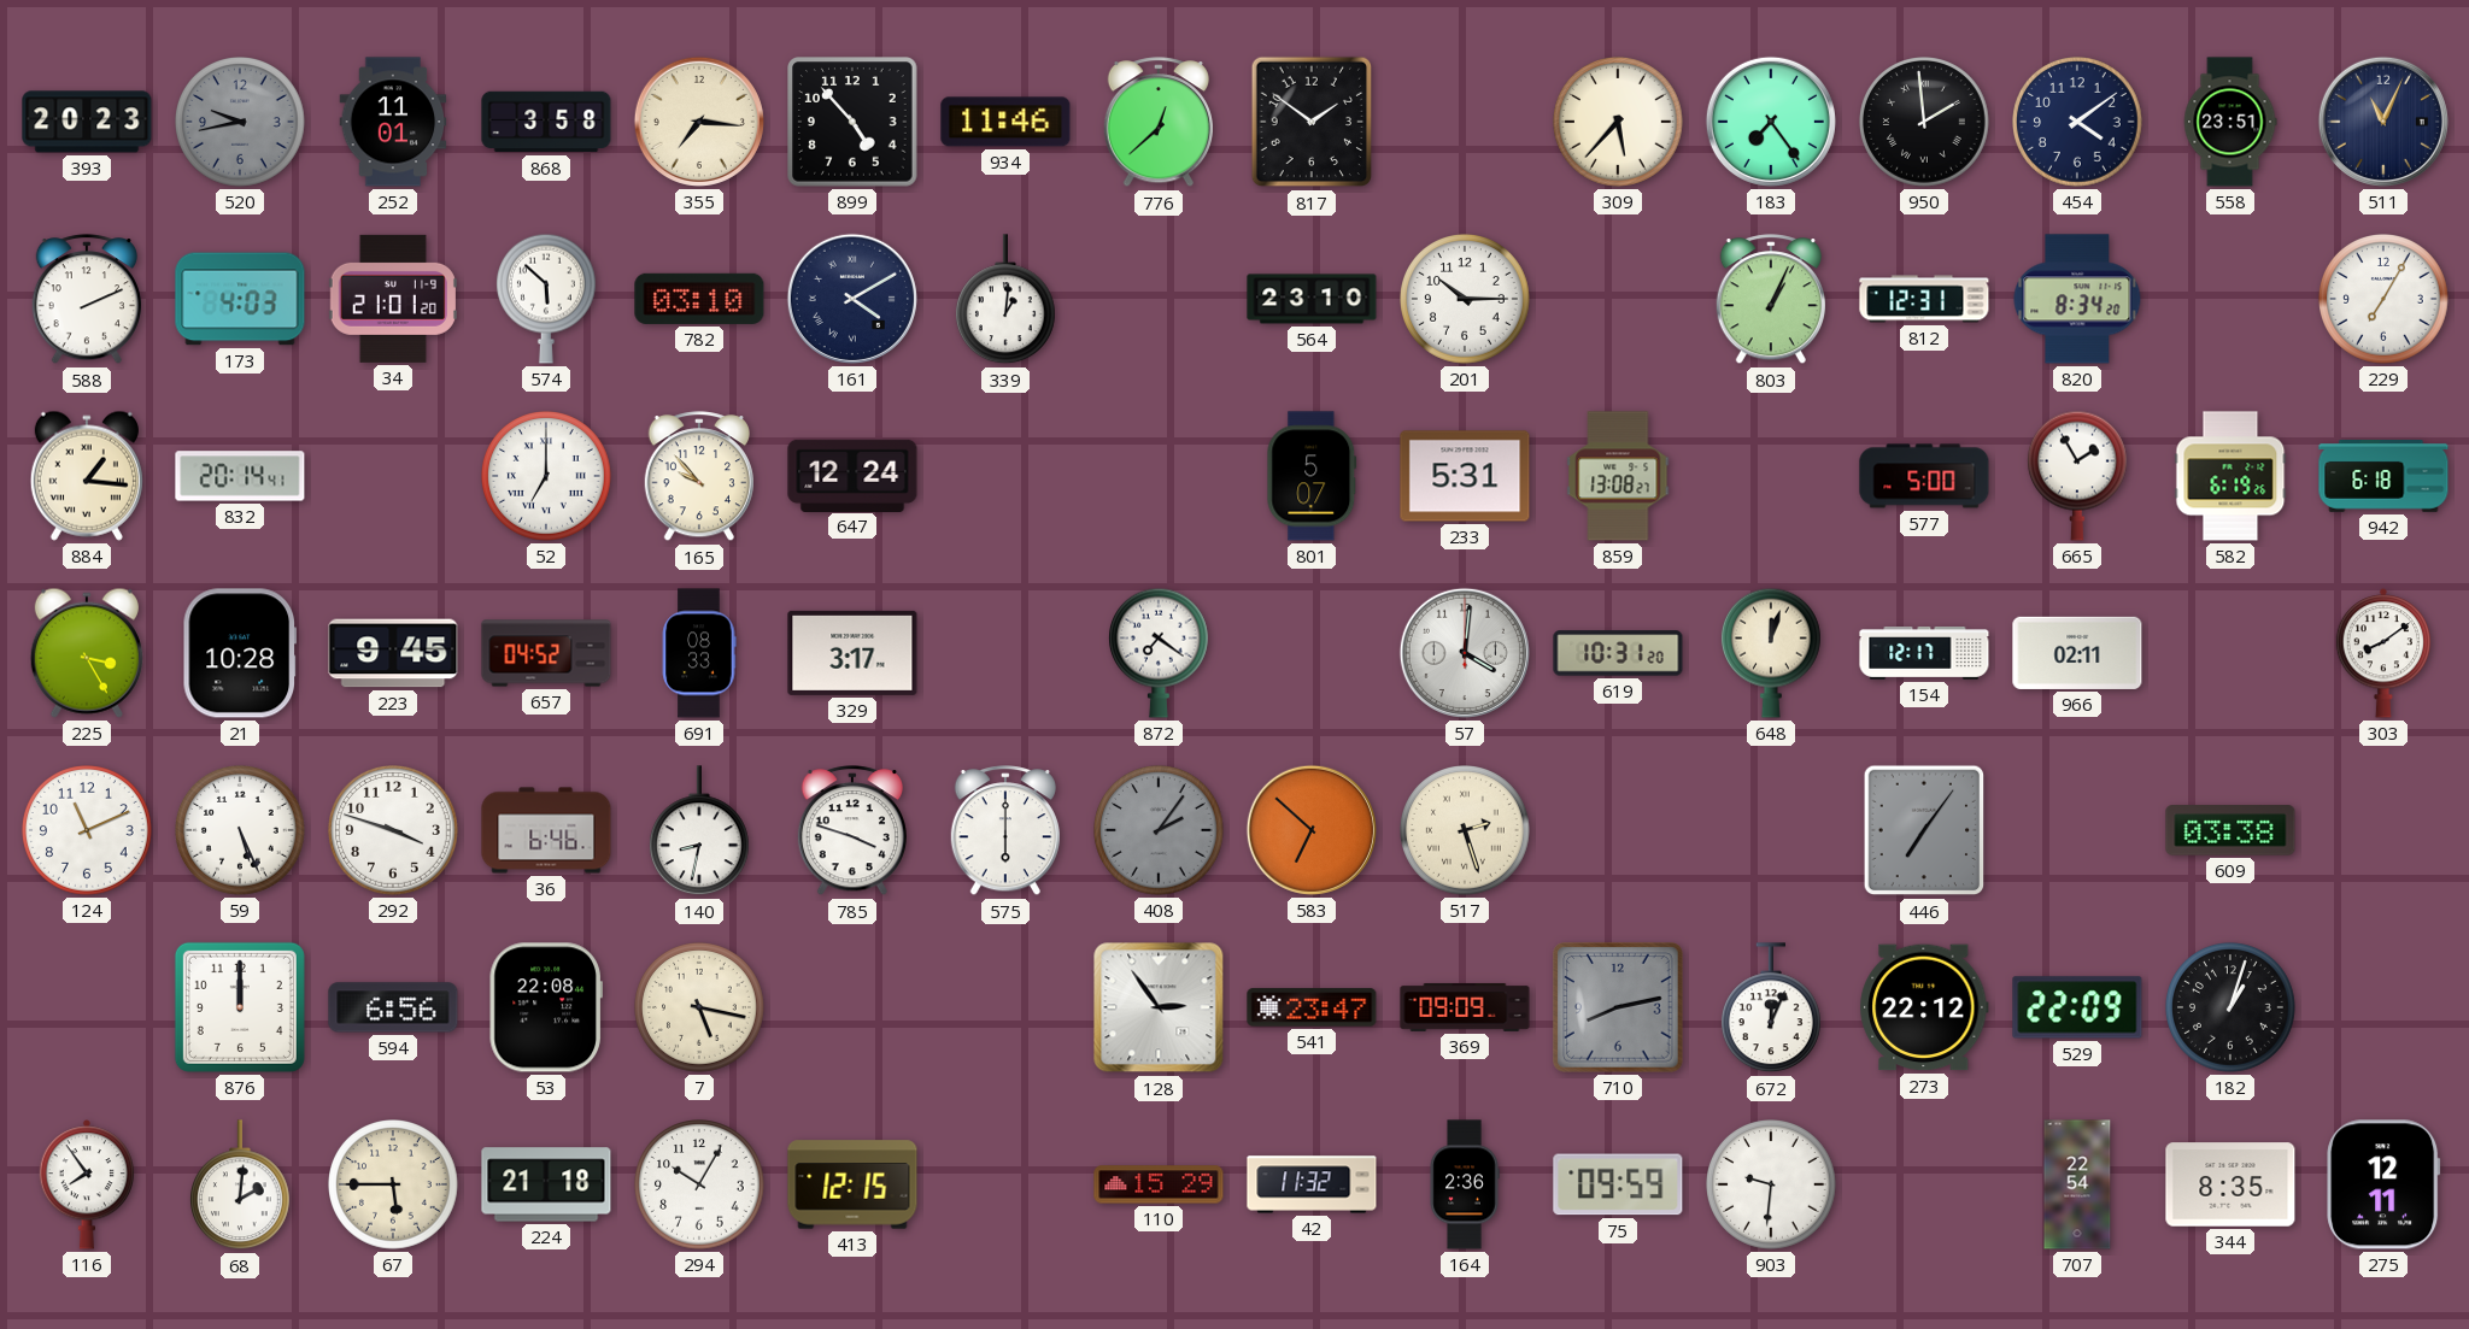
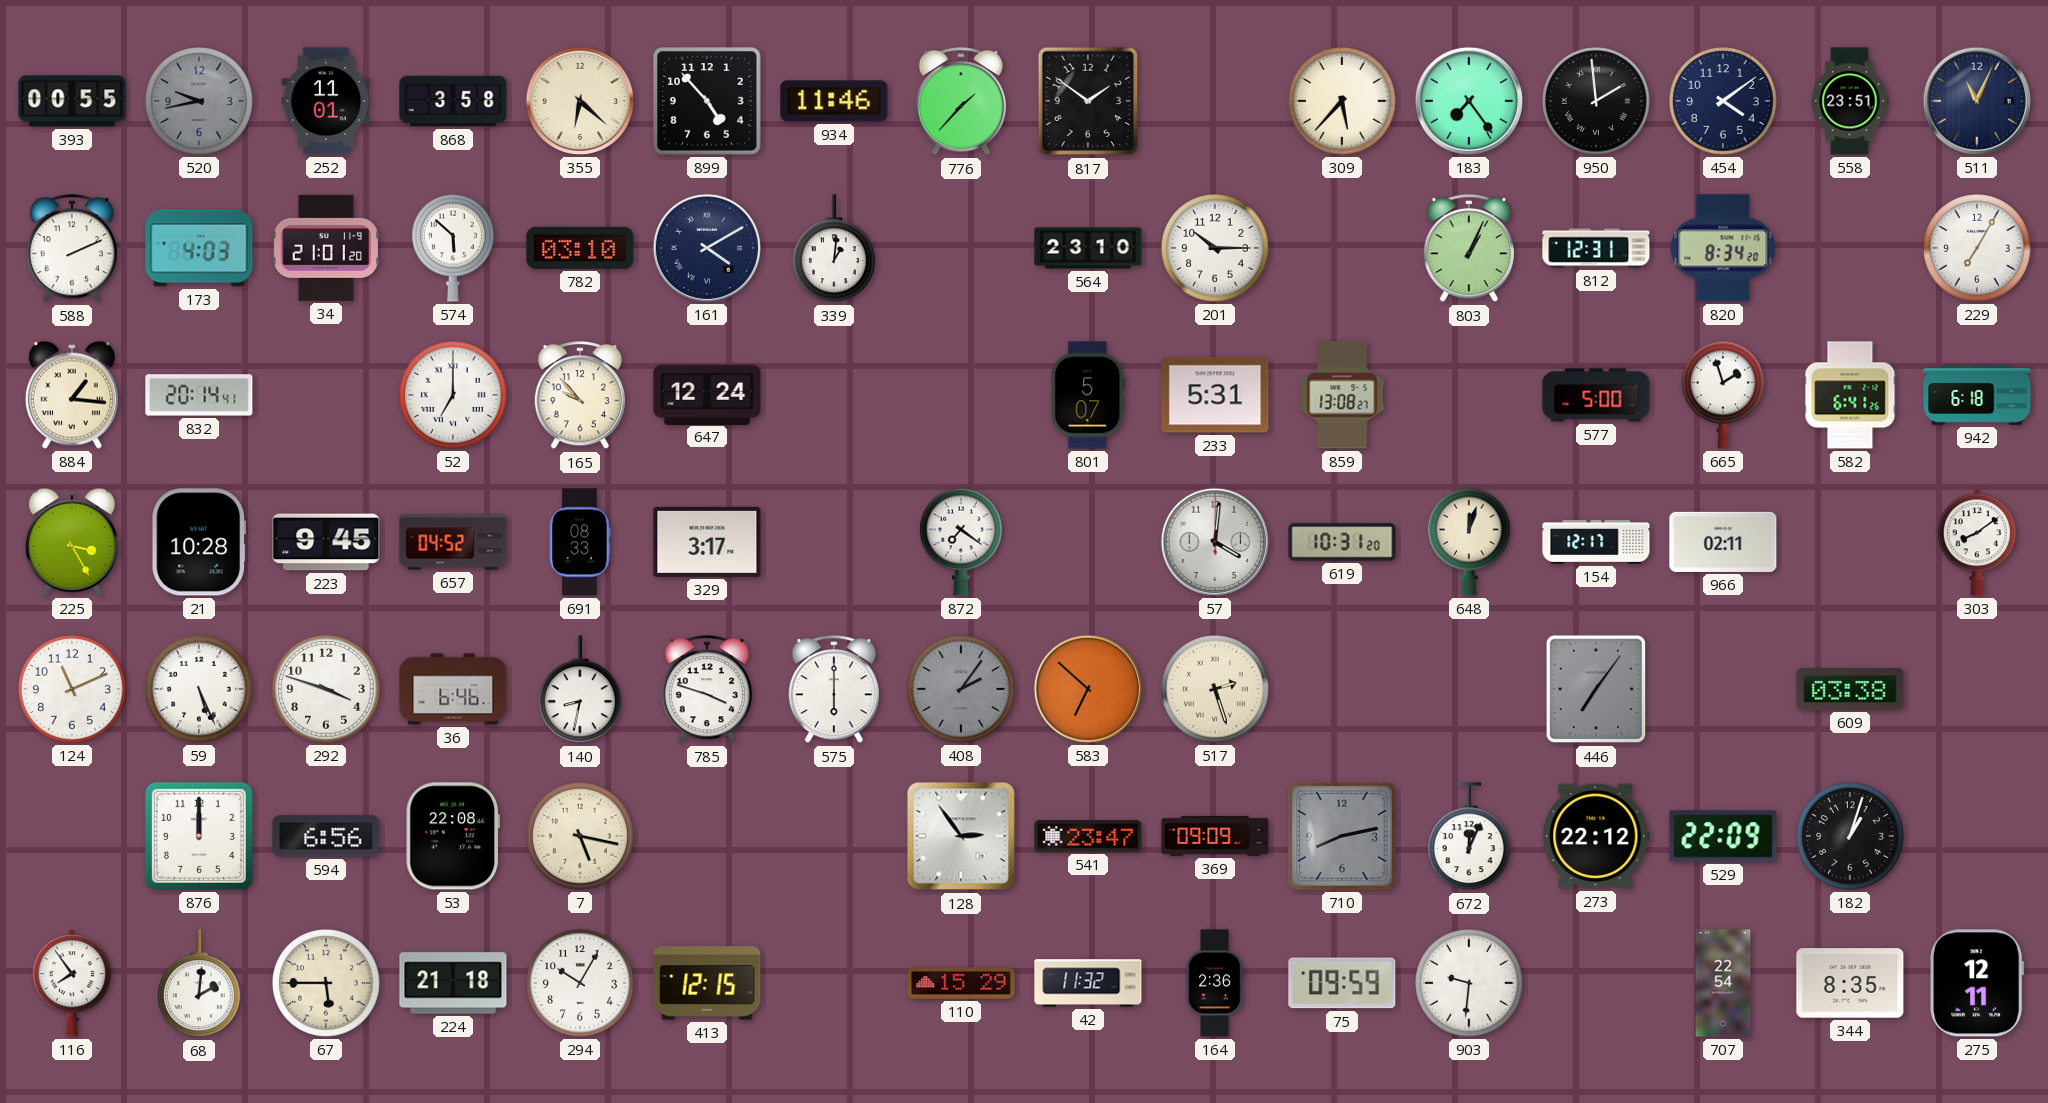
393: 20:23 -> 00:55 (72, 101)
355: 7:16 -> 6:22 (580, 101)
776: 12:38 -> 1:37 (960, 102)
665: 1:55 -> 1:57 (1724, 395)
582: 6:19 -> 6:41 (1850, 395)
